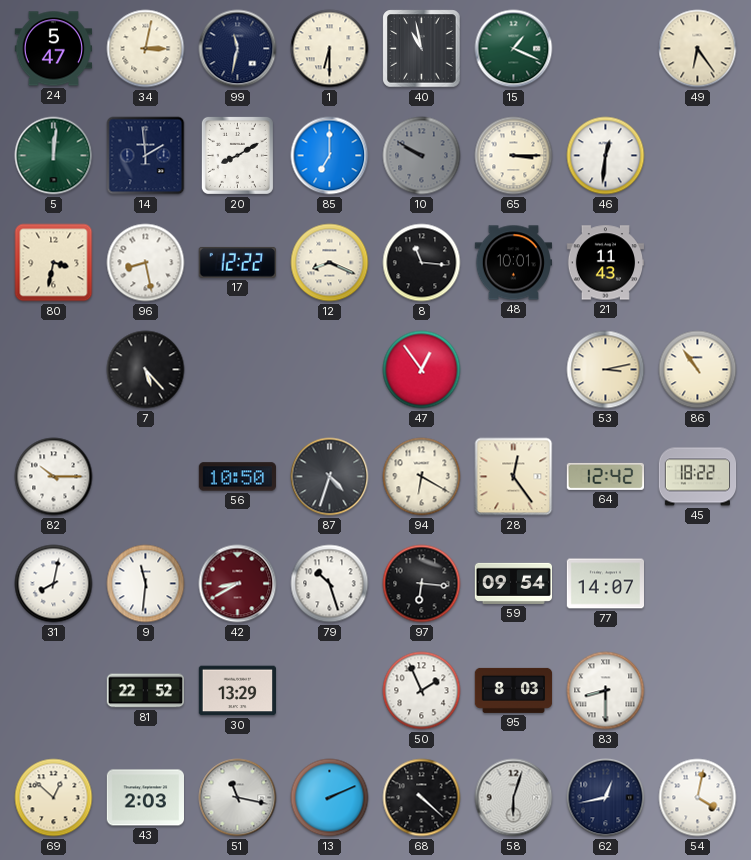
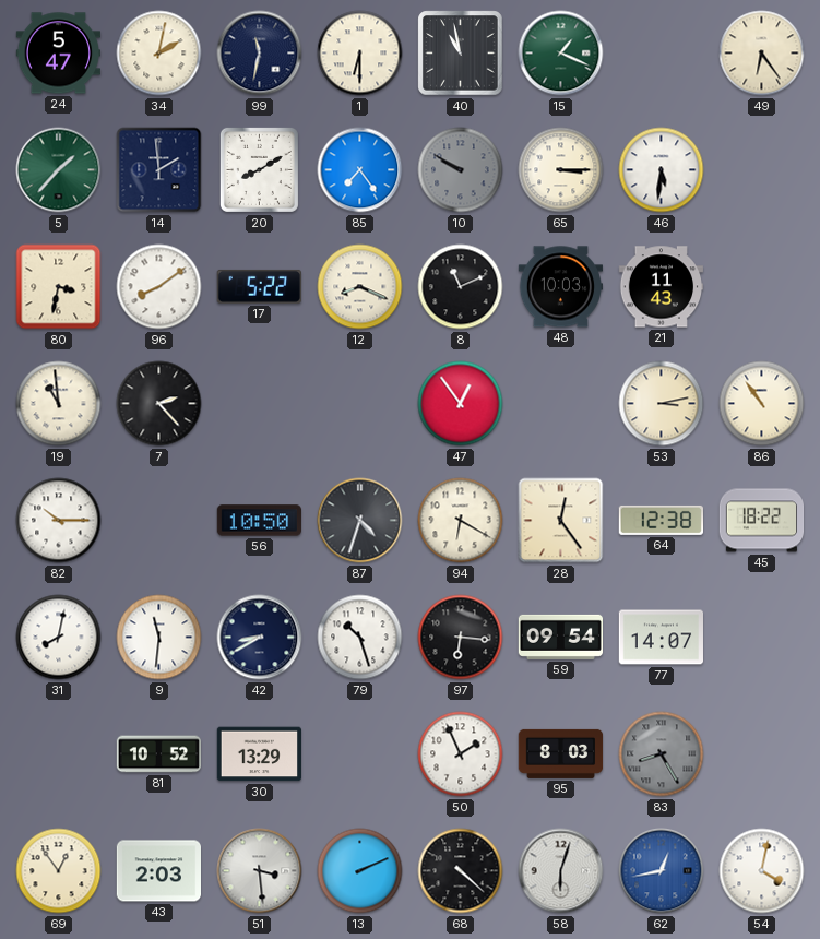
34: 3:02 -> 2:02 (159, 54)
5: 12:01 -> 1:37 (59, 170)
85: 7:00 -> 7:24 (360, 170)
46: 12:31 -> 5:31 (662, 170)
96: 8:28 -> 8:09 (159, 287)
17: 12:22 -> 5:22 (259, 286)
8: 11:16 -> 11:11 (461, 287)
48: 10:01 -> 10:03 (560, 287)
19: none -> 10:59 (59, 404)
7: 5:23 -> 2:23 (159, 404)
64: 12:42 -> 12:38 (661, 520)
42 dial: burgundy -> navy (260, 638)
81: 22:52 -> 10:52 (158, 754)
83: 8:30 -> 8:25 (662, 754)
83 dial: white -> grey (662, 754)
69: 12:52 -> 12:54 (59, 871)
51: 11:17 -> 3:29 (260, 871)
62 dial: navy -> blue (662, 871)
